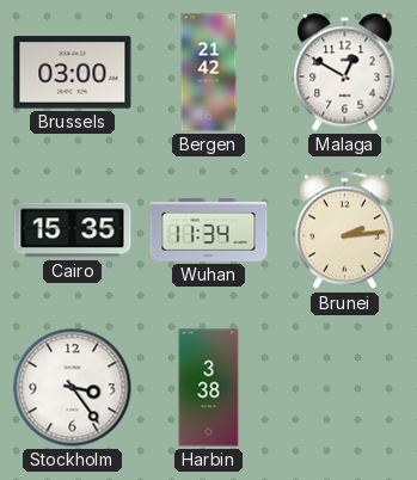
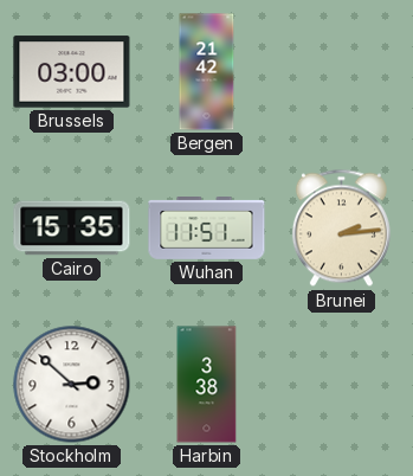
Malaga: 12:50 -> none (345, 73)
Wuhan: 11:34 -> 11:51 (207, 229)
Stockholm: 3:24 -> 2:52 (72, 385)
